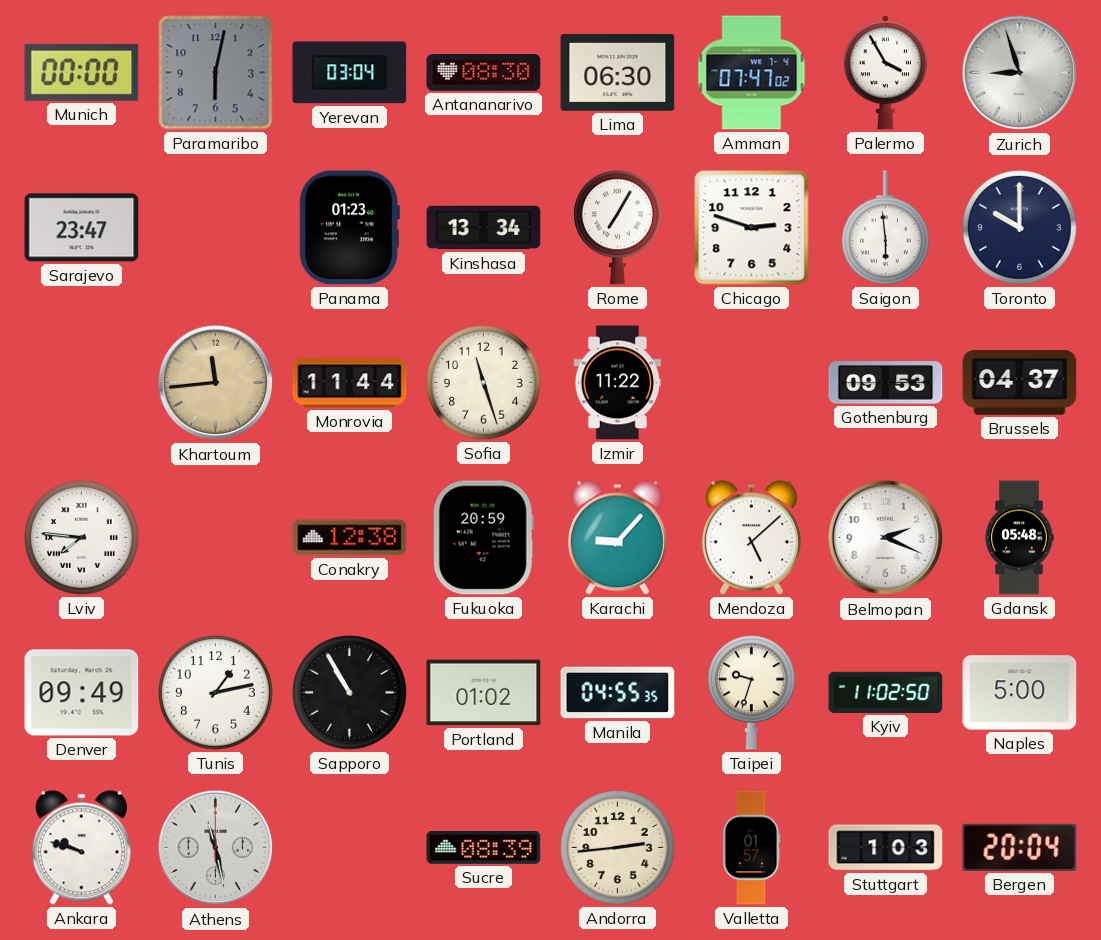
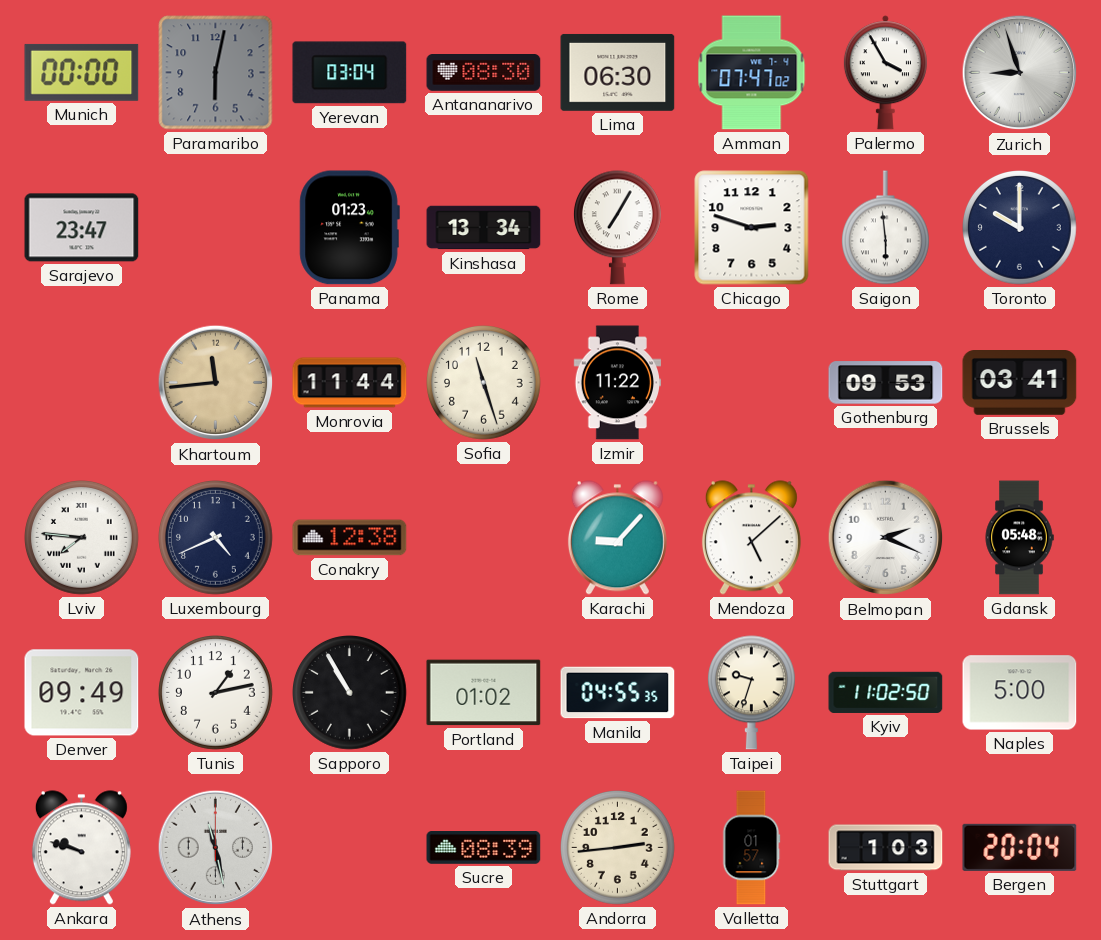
Brussels: 04:37 -> 03:41 (1020, 383)
Luxembourg: none -> 4:41 (216, 538)
Fukuoka: 20:59 -> none (483, 538)
